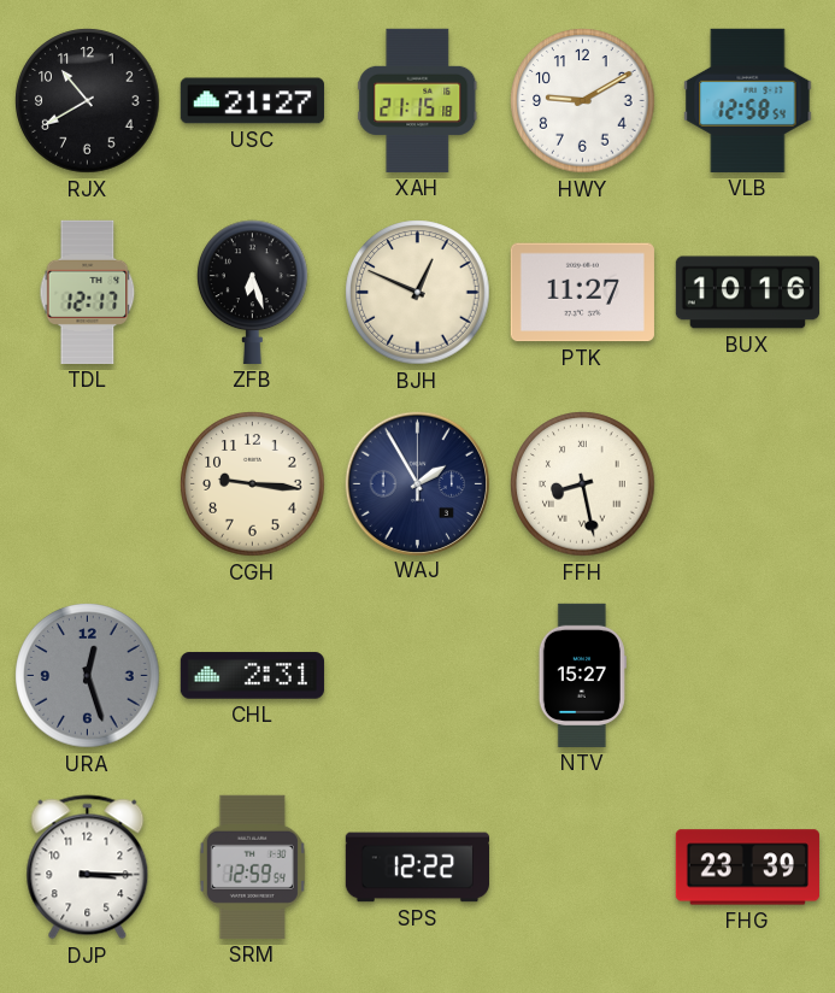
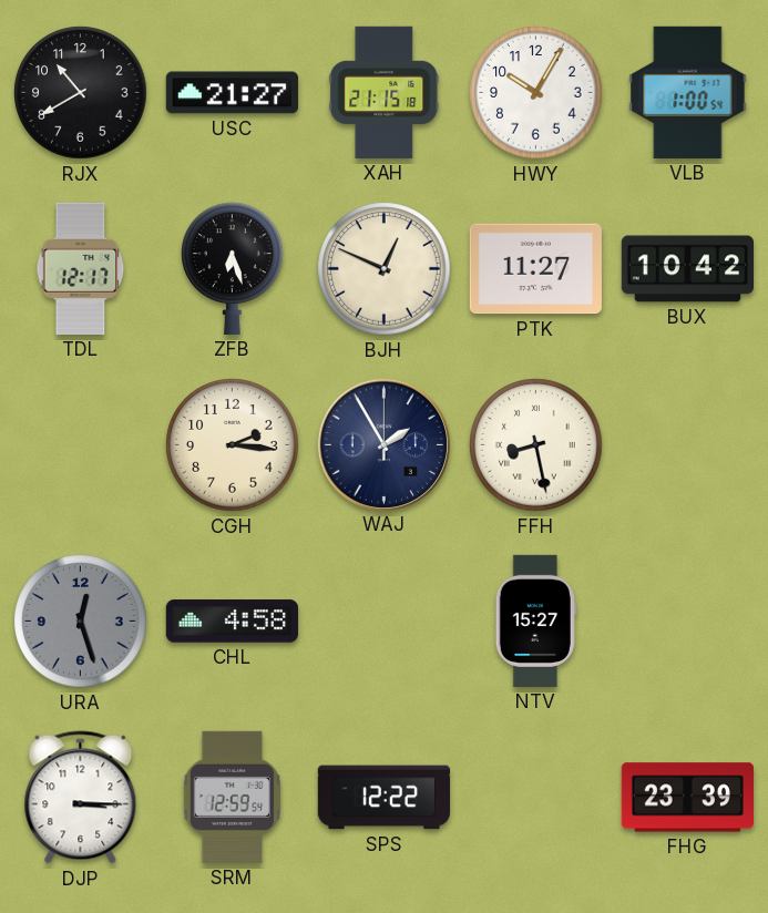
HWY: 9:10 -> 10:05 (536, 93)
VLB: 12:58 -> 1:00 (688, 92)
BUX: 10:16 -> 10:42 (687, 269)
CGH: 9:16 -> 2:16 (233, 445)
CHL: 2:31 -> 4:58 (232, 622)
